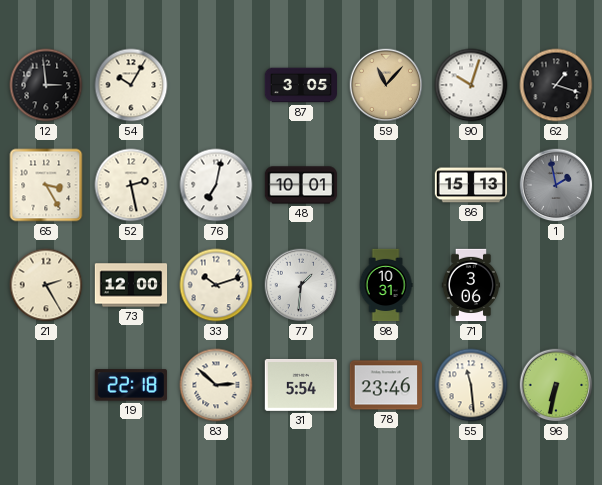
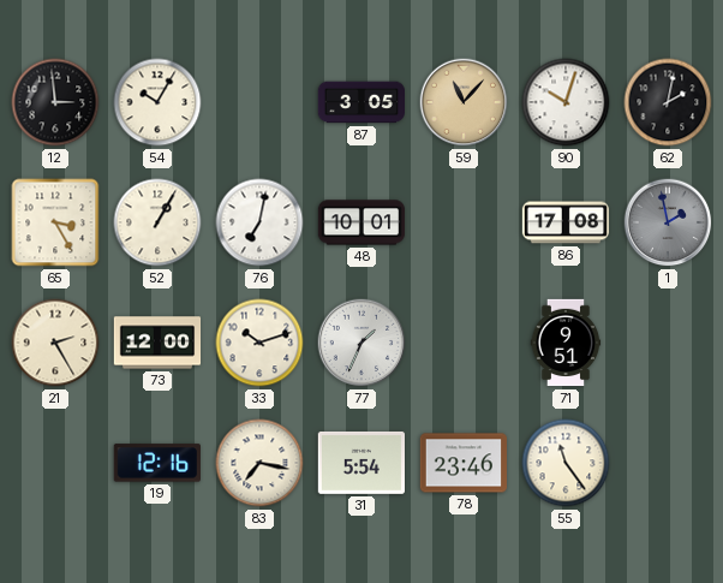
62: 1:18 -> 2:02 (668, 102)
52: 2:28 -> 1:05 (157, 222)
86: 15:13 -> 17:08 (566, 222)
77: 1:31 -> 1:34 (361, 343)
98: 10:31 -> none (386, 285)
71: 3:06 -> 9:51 (566, 343)
19: 22:18 -> 12:16 (156, 463)
83: 2:52 -> 7:17 (259, 463)
55: 11:29 -> 11:24 (566, 463)
96: 6:32 -> none (556, 385)
